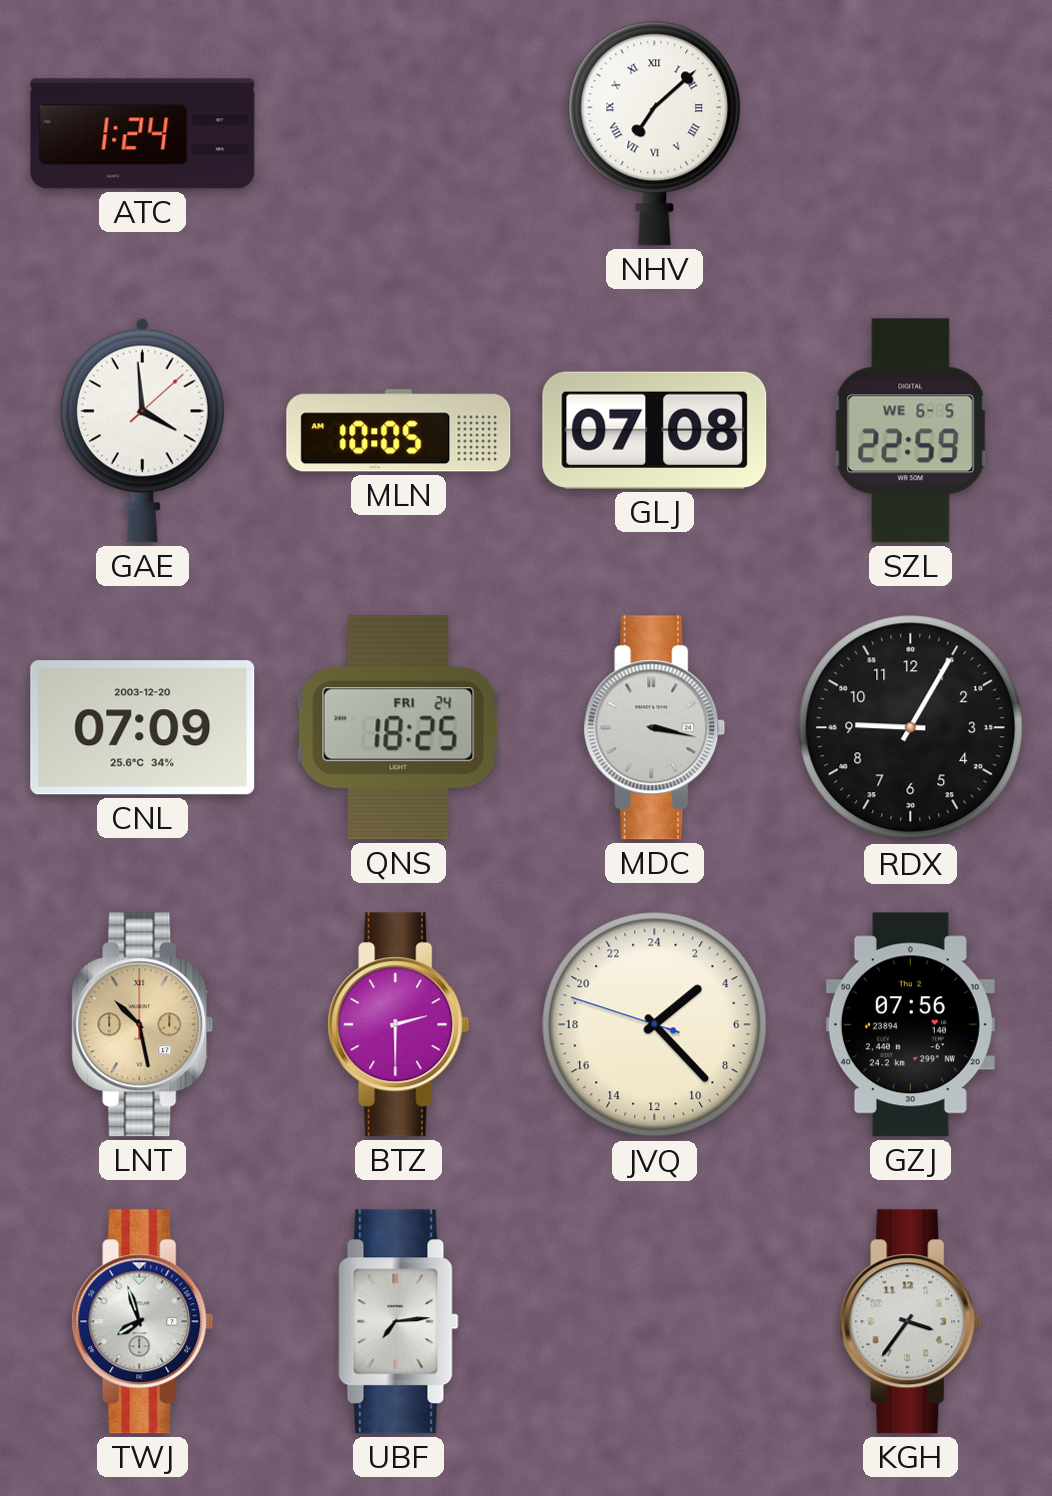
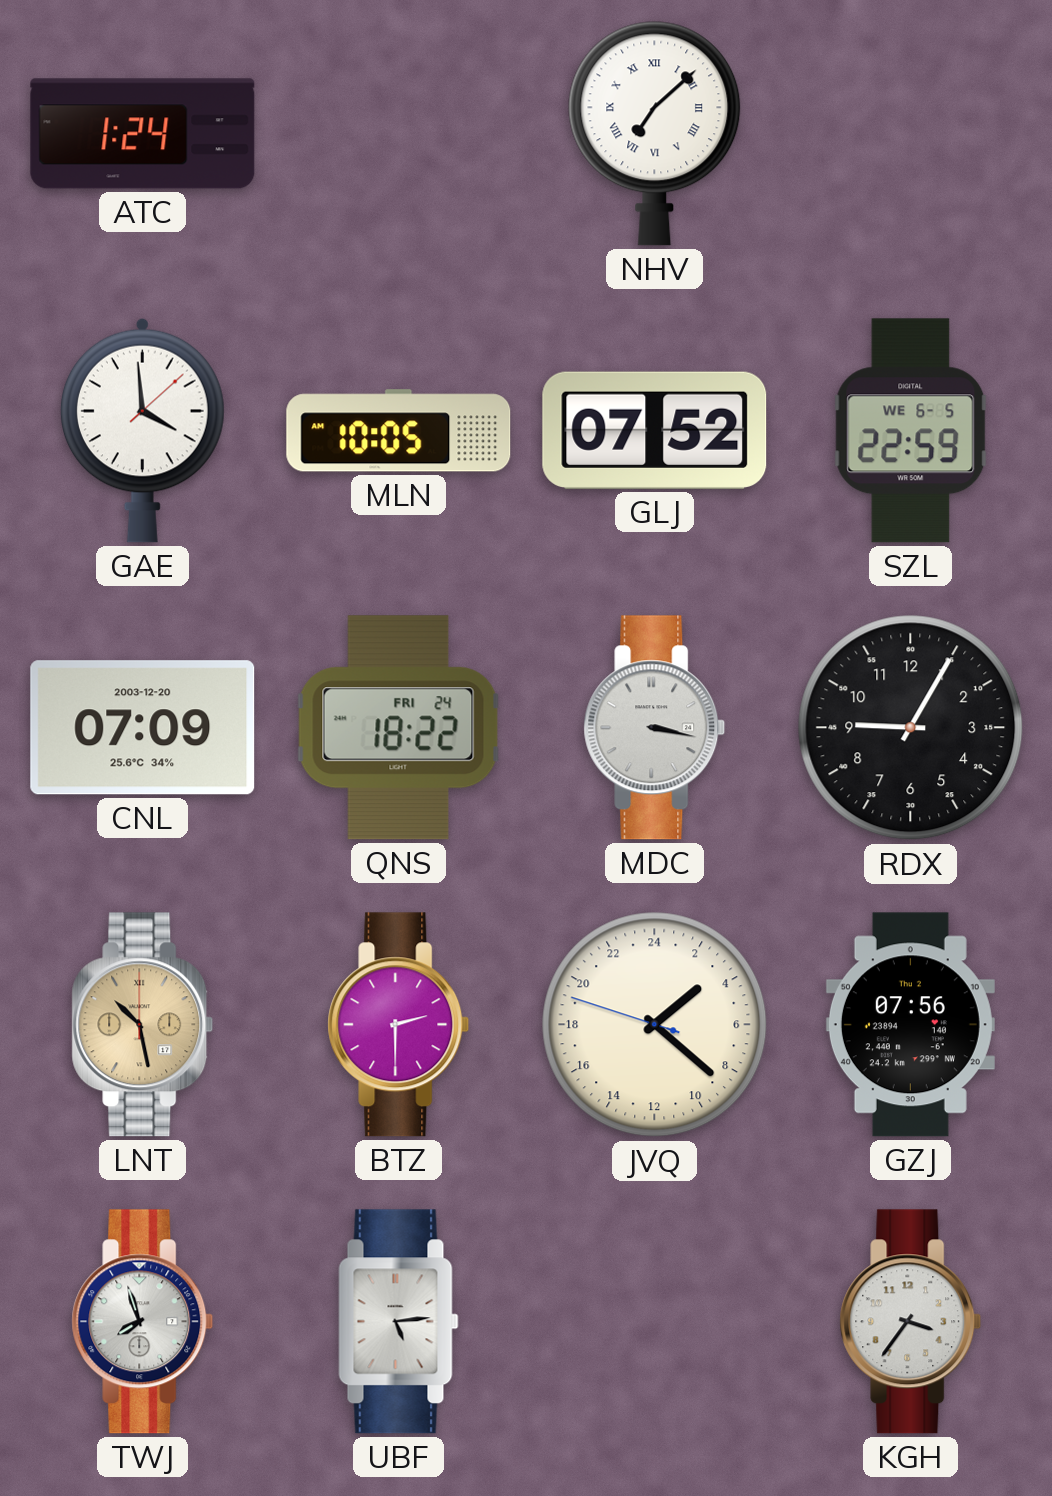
GLJ: 07:08 -> 07:52 (655, 430)
QNS: 18:25 -> 18:22 (399, 728)
JVQ: 3:22 -> 3:21 (655, 1025)
UBF: 7:14 -> 5:14 (399, 1322)
